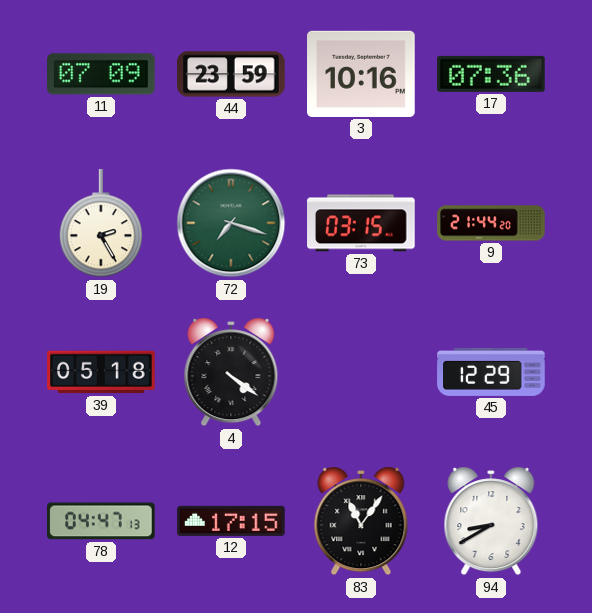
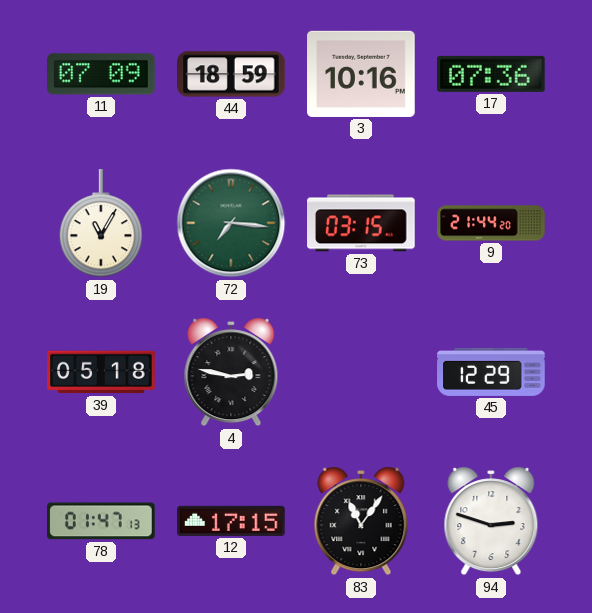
44: 23:59 -> 18:59 (231, 74)
19: 2:25 -> 11:05 (101, 224)
72: 7:18 -> 7:16 (231, 223)
4: 4:21 -> 2:47 (231, 372)
78: 04:47 -> 01:47 (101, 521)
94: 8:40 -> 2:48 (491, 521)
